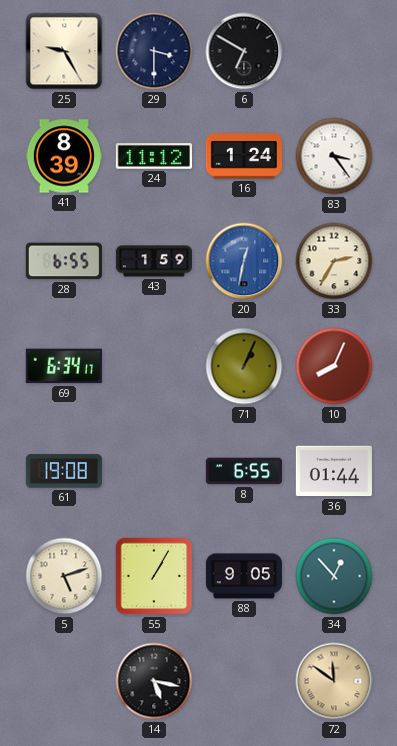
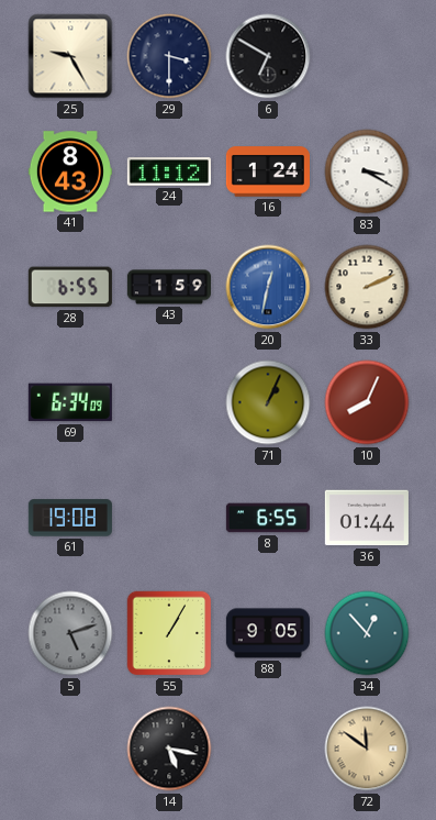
41: 8:39 -> 8:43 (70, 171)
83: 3:24 -> 3:20 (367, 171)
33: 2:35 -> 2:11 (367, 287)
69: 6:34:17 -> 6:34:09 (70, 402)
5 dial: cream -> grey (70, 633)
